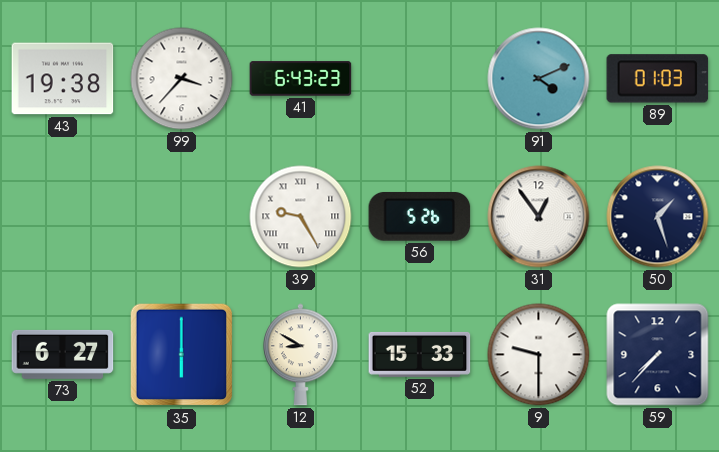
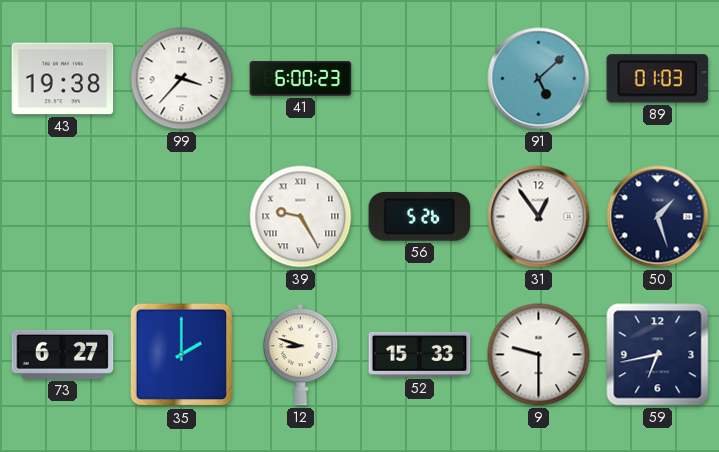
41: 6:43 -> 6:00 (301, 79)
91: 4:11 -> 5:08 (539, 79)
35: 6:00 -> 2:00 (182, 355)
12: 8:50 -> 8:48 (301, 355)
59: 7:37 -> 6:43 (658, 355)
